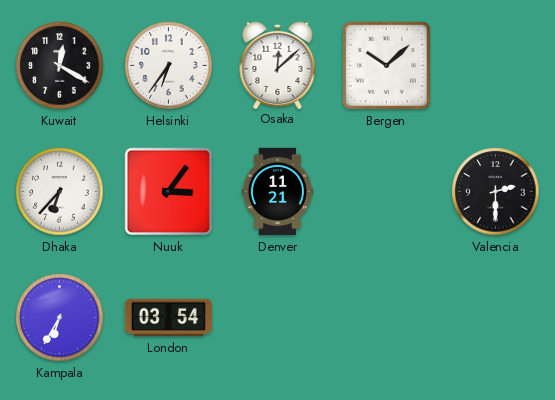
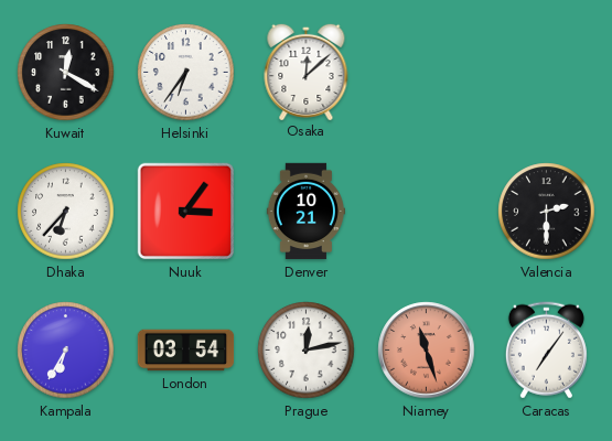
Bergen: 10:08 -> none (386, 65)
Denver: 11:21 -> 10:21 (305, 212)
Prague: none -> 12:13 (307, 351)
Niamey: none -> 11:27 (427, 351)
Caracas: none -> 7:06 (546, 351)
